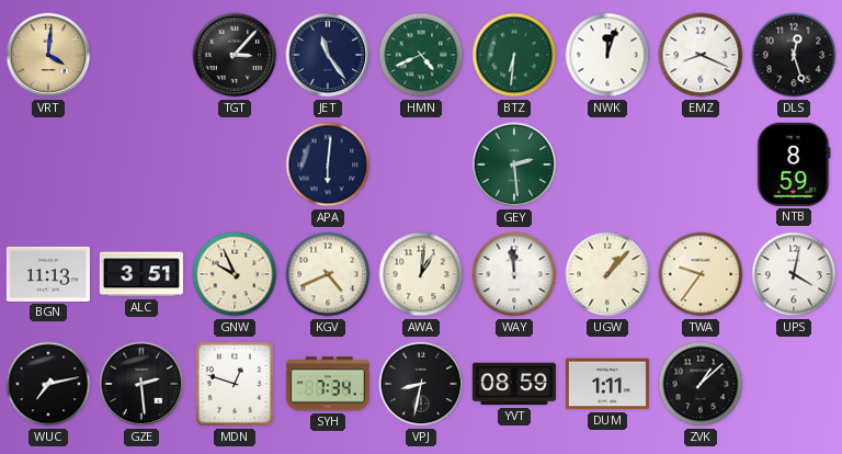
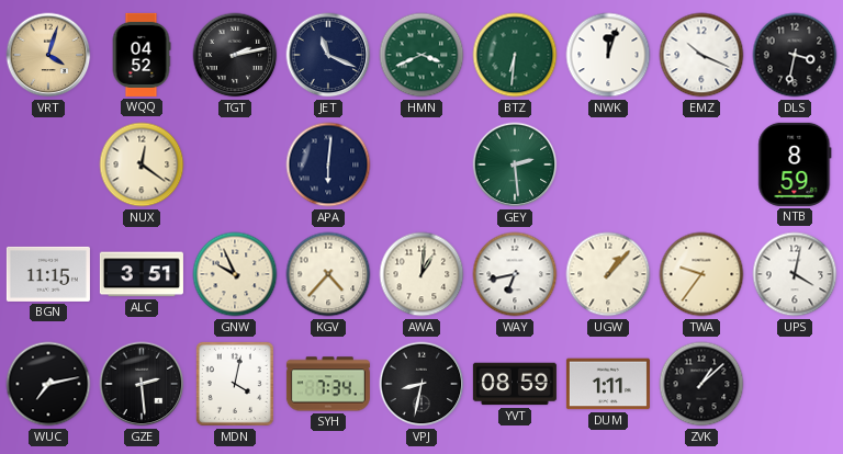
VRT: 4:01 -> 4:03 (48, 55)
WQQ: none -> 04:52 (142, 55)
TGT: 3:07 -> 2:13 (235, 55)
JET: 11:24 -> 11:19 (328, 55)
HMN: 4:41 -> 3:41 (421, 55)
EMZ: 8:19 -> 10:19 (701, 55)
DLS: 12:27 -> 3:32 (795, 55)
NUX: none -> 12:21 (142, 164)
BGN: 11:13 -> 11:15 (48, 274)
KGV: 4:41 -> 4:37 (328, 274)
WAY: 11:59 -> 6:43 (515, 274)
MDN: 12:48 -> 4:02 (235, 384)
